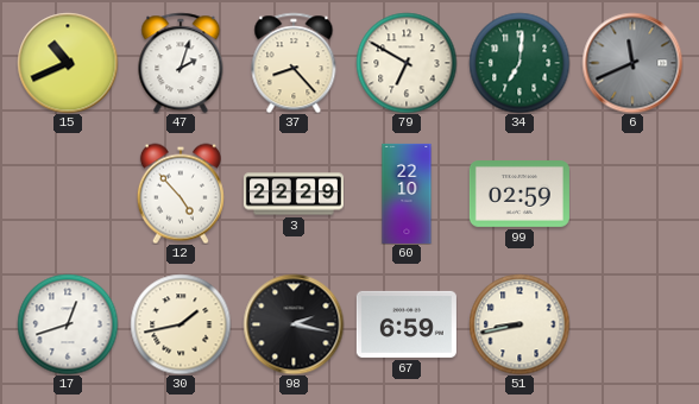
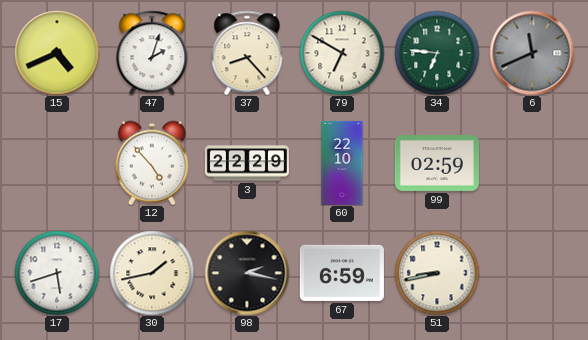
15: 10:41 -> 4:41 (57, 53)
34: 7:01 -> 6:46 (437, 53)
17: 12:42 -> 5:42 (57, 273)
